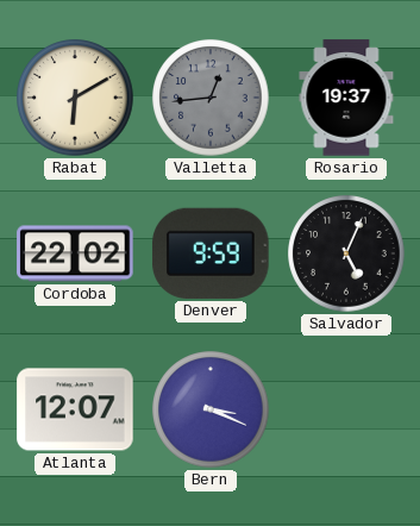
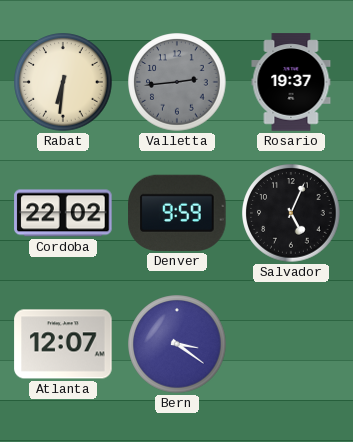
Rabat: 6:10 -> 6:31 (63, 82)
Valletta: 12:44 -> 2:44 (177, 82)
Bern: 3:19 -> 3:21 (177, 344)
